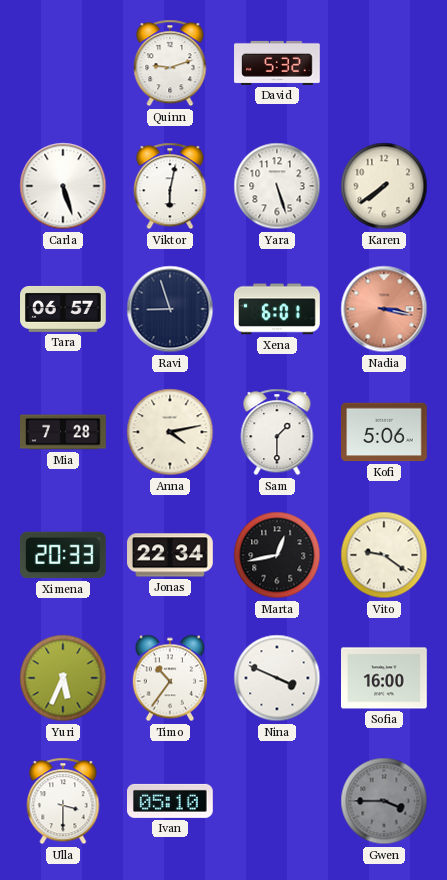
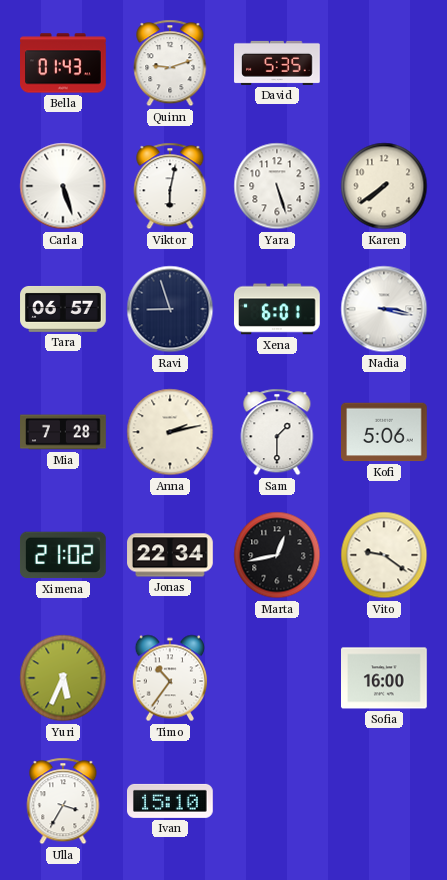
Bella: none -> 01:43 (63, 63)
David: 5:32 -> 5:35 (277, 63)
Nadia dial: salmon -> white (384, 309)
Anna: 4:13 -> 2:13 (170, 432)
Ximena: 20:33 -> 21:02 (63, 555)
Nina: 3:49 -> none (277, 678)
Ulla: 3:30 -> 3:35 (63, 801)
Ivan: 05:10 -> 15:10 (171, 801)
Gwen: 3:45 -> none (384, 801)
